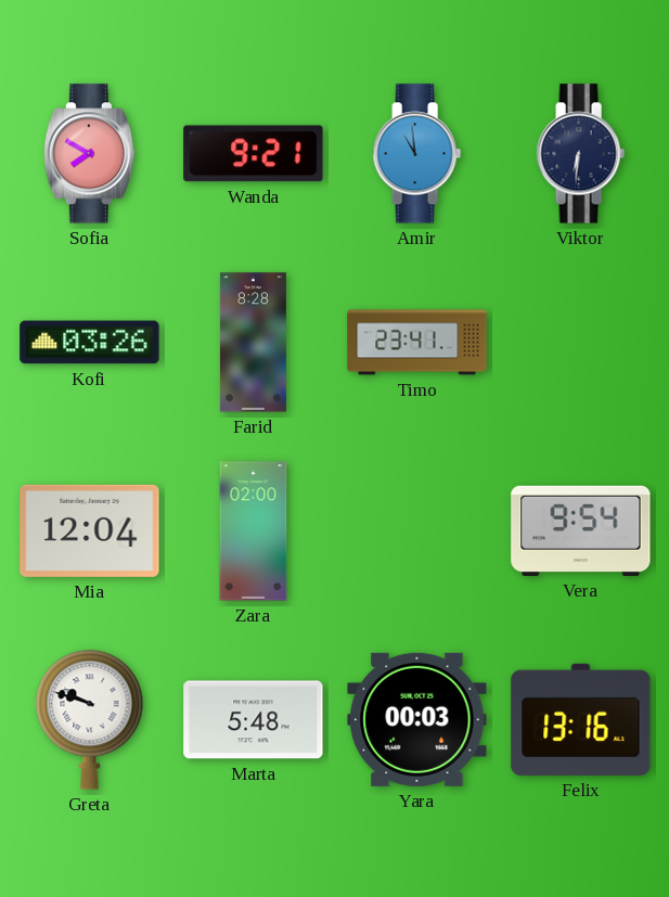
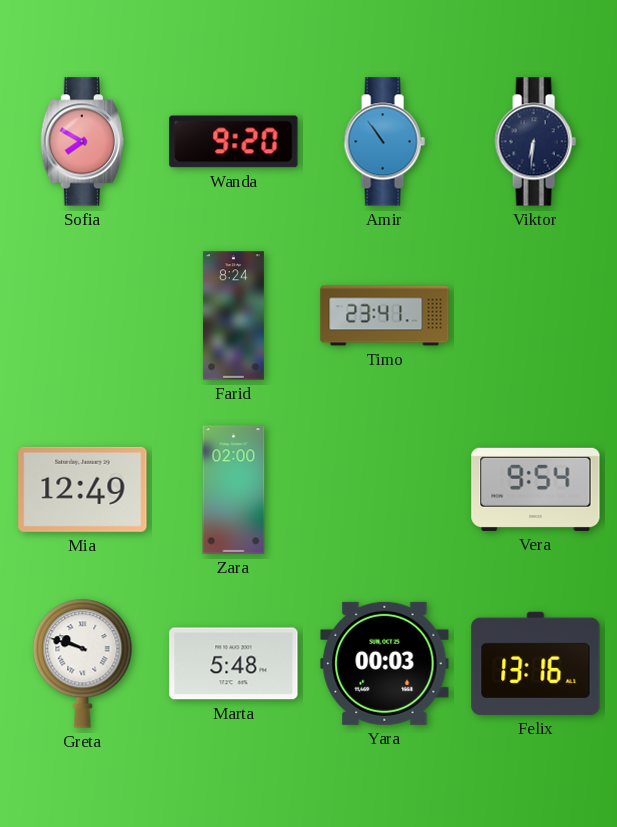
Wanda: 9:21 -> 9:20 (234, 142)
Amir: 10:59 -> 10:54 (384, 142)
Kofi: 03:26 -> none (90, 343)
Farid: 8:28 -> 8:24 (233, 316)
Mia: 12:04 -> 12:49 (83, 489)
